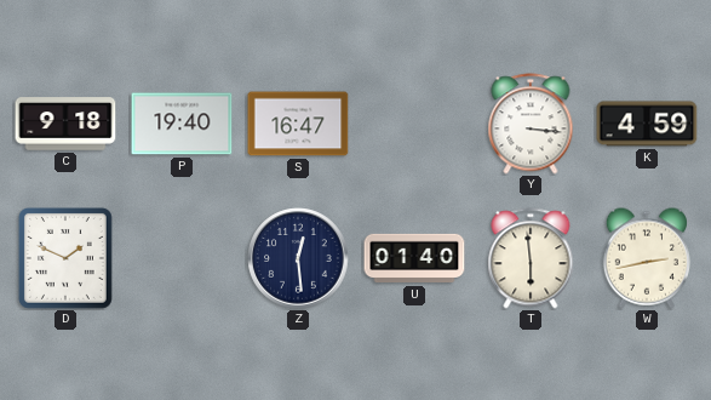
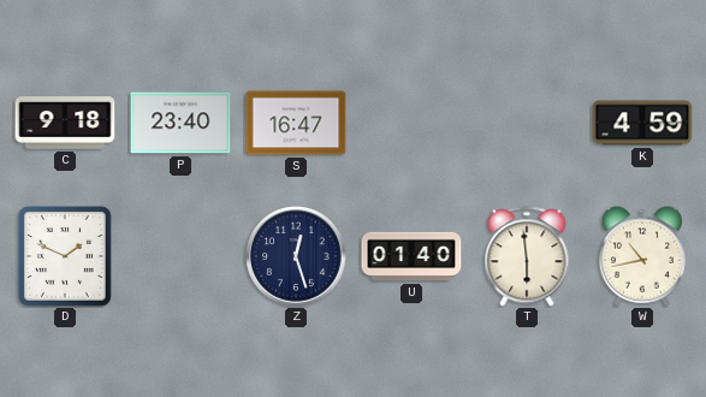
P: 19:40 -> 23:40 (180, 123)
Y: 3:16 -> none (531, 124)
Z: 12:29 -> 12:27 (296, 256)
W: 2:43 -> 10:43 (641, 256)
